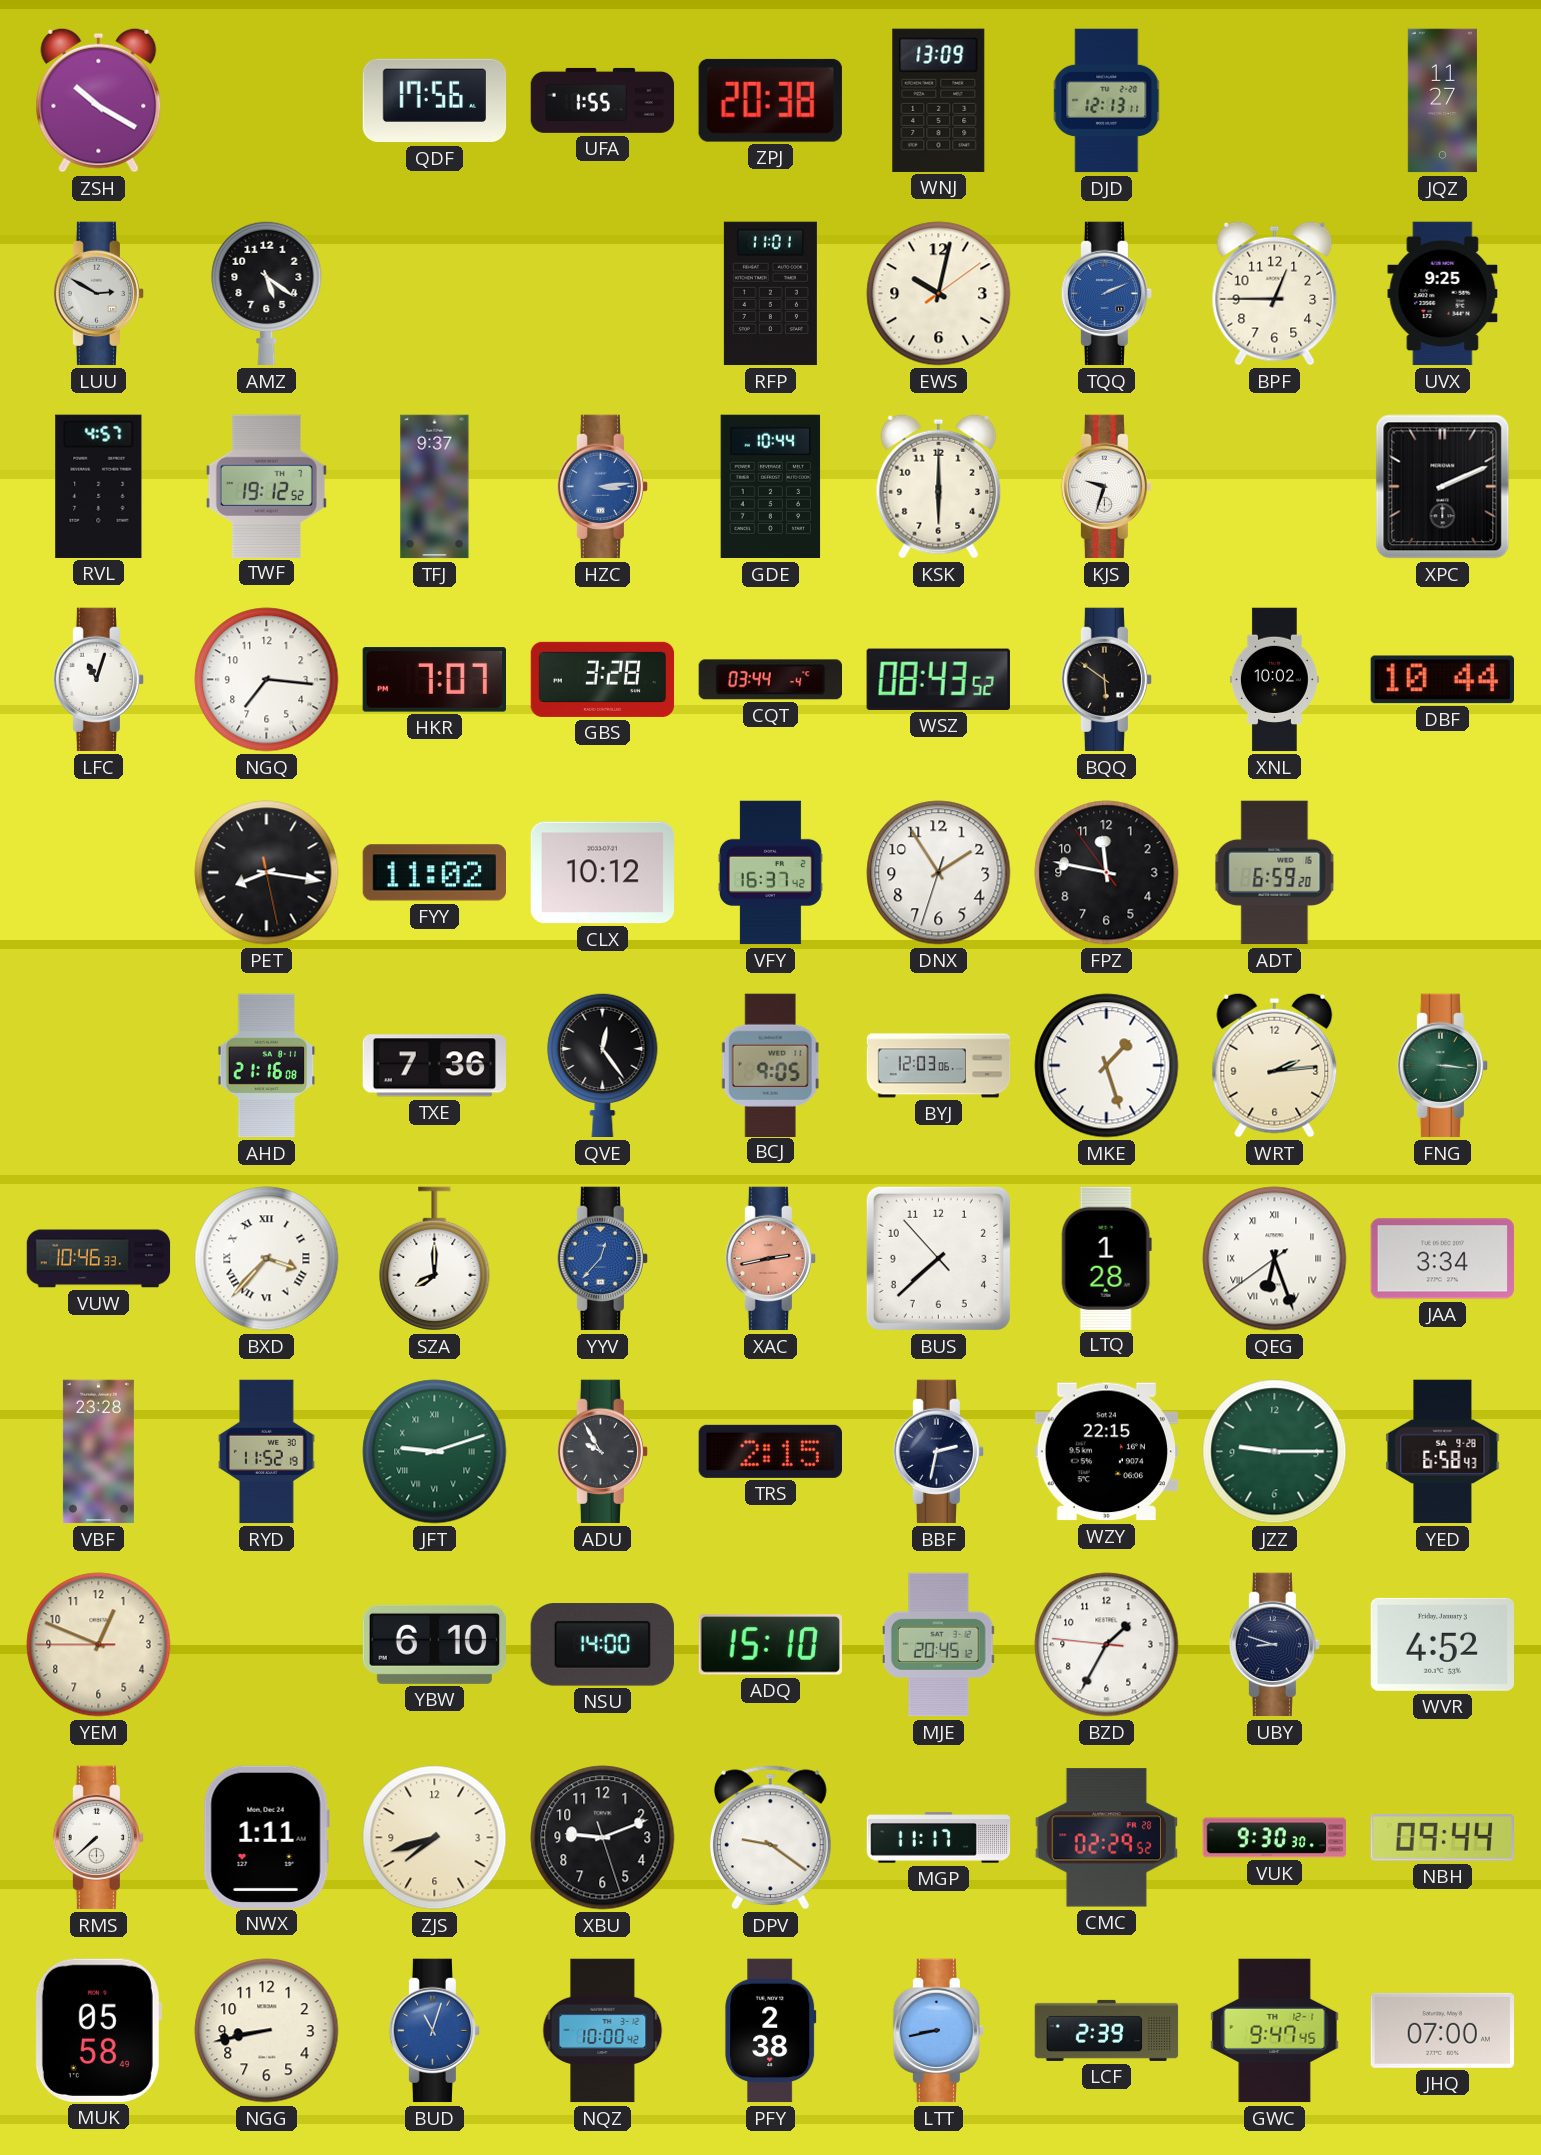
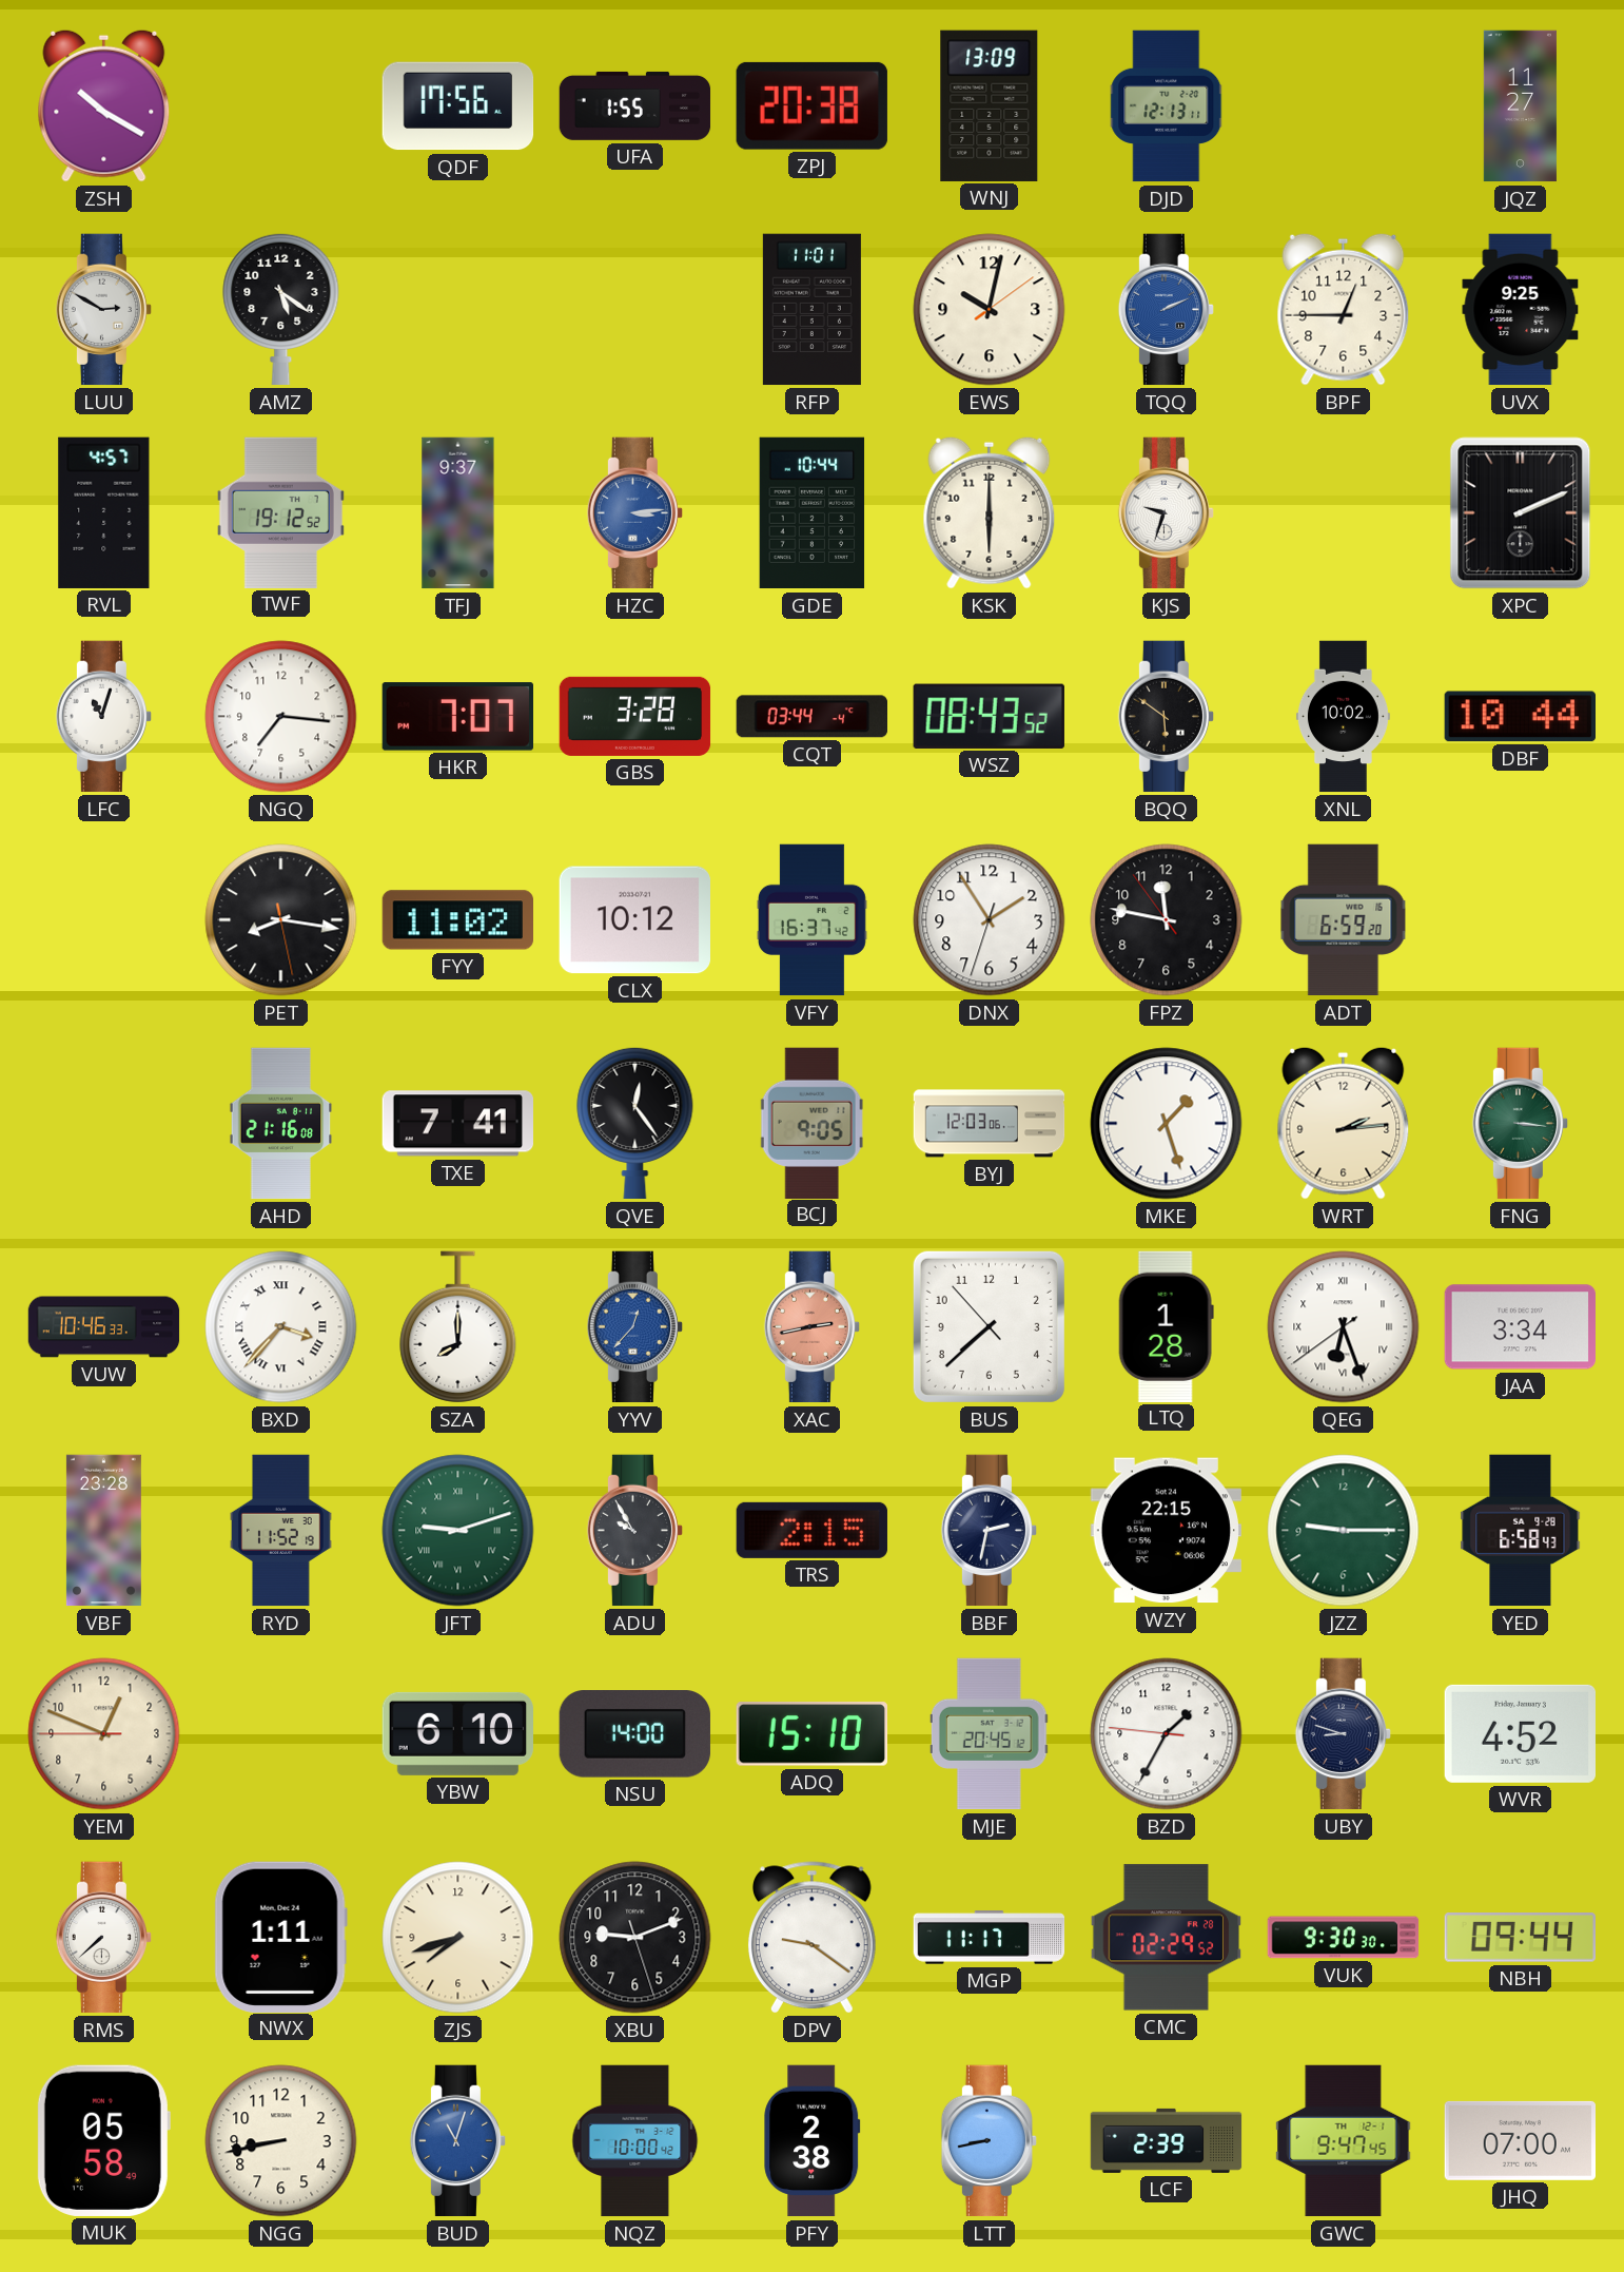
TXE: 7:36 -> 7:41 (457, 1124)
